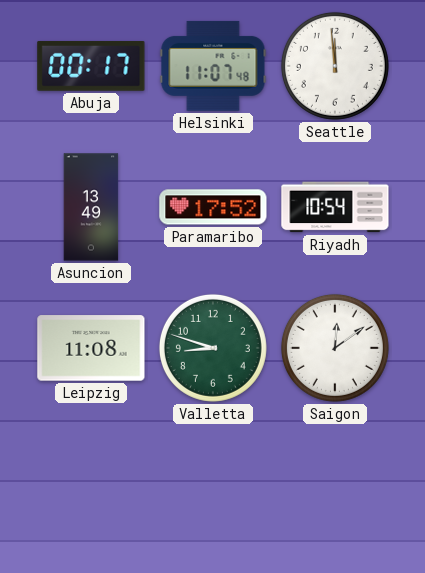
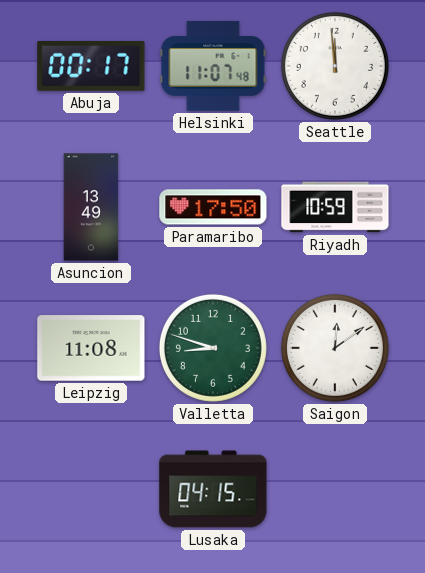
Paramaribo: 17:52 -> 17:50 (213, 207)
Riyadh: 10:54 -> 10:59 (335, 207)
Lusaka: none -> 04:15 (213, 489)
